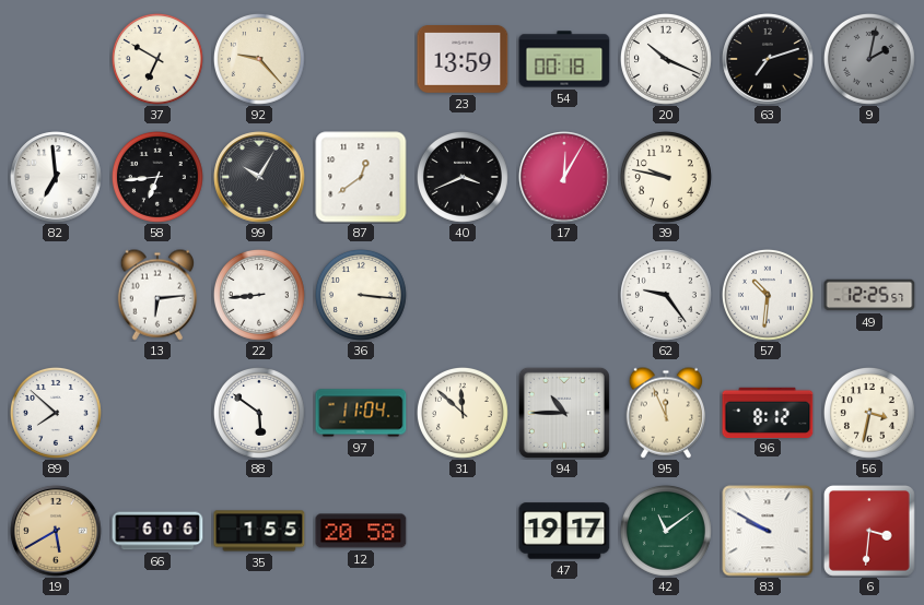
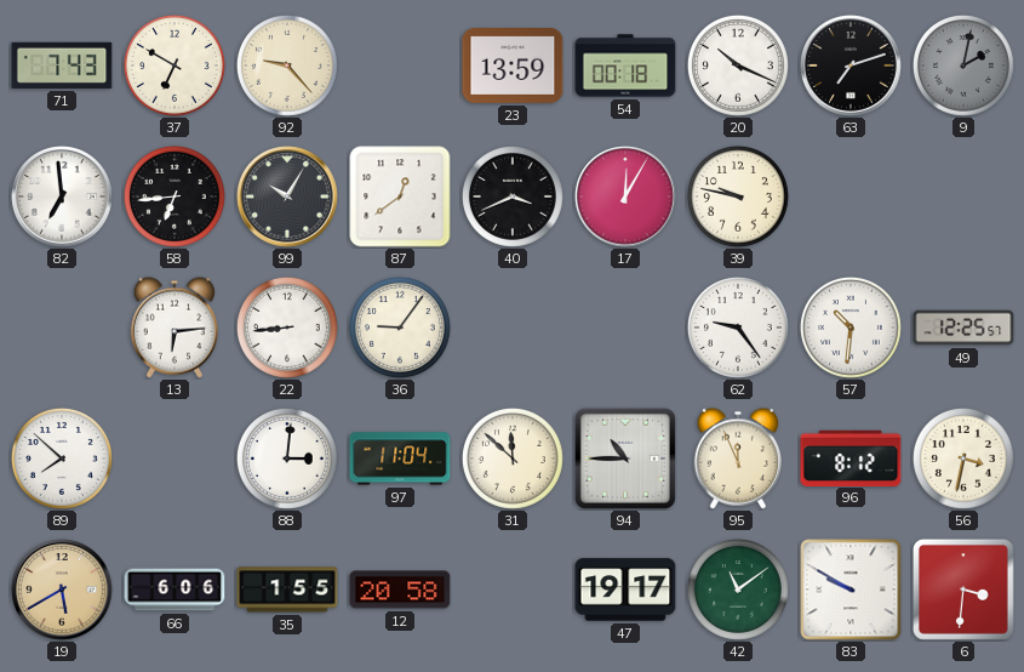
71: none -> 7:43 (62, 66)
36: 3:16 -> 9:06 (400, 328)
88: 5:51 -> 3:01 (287, 459)
